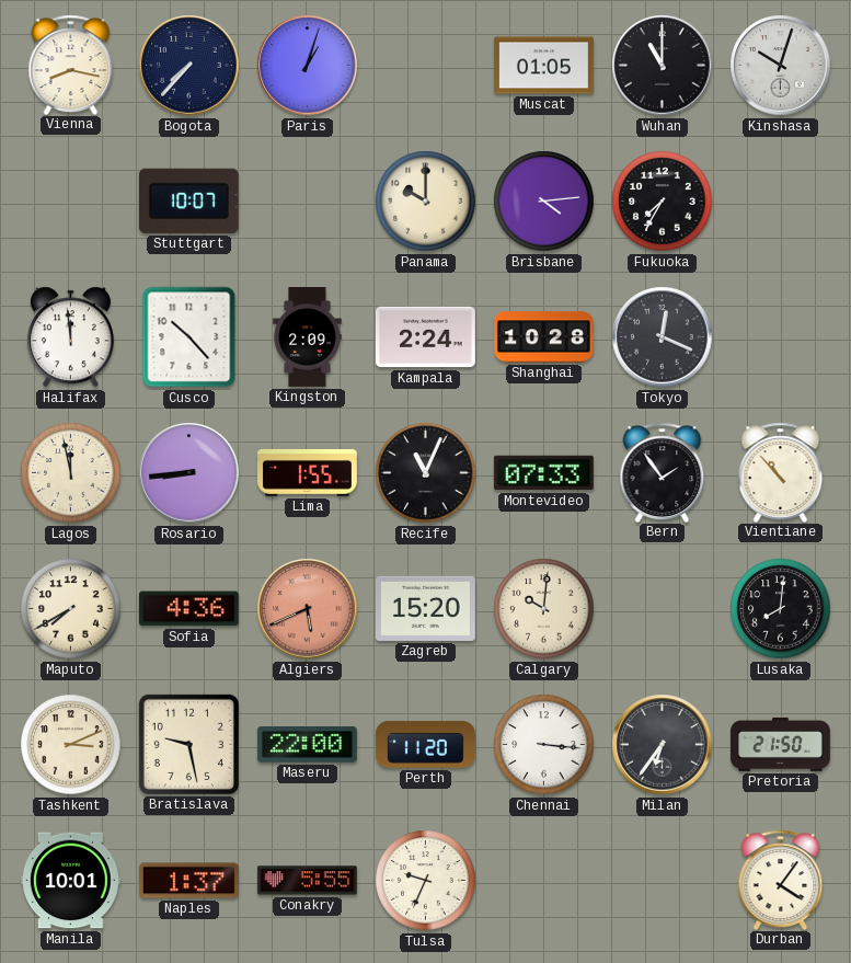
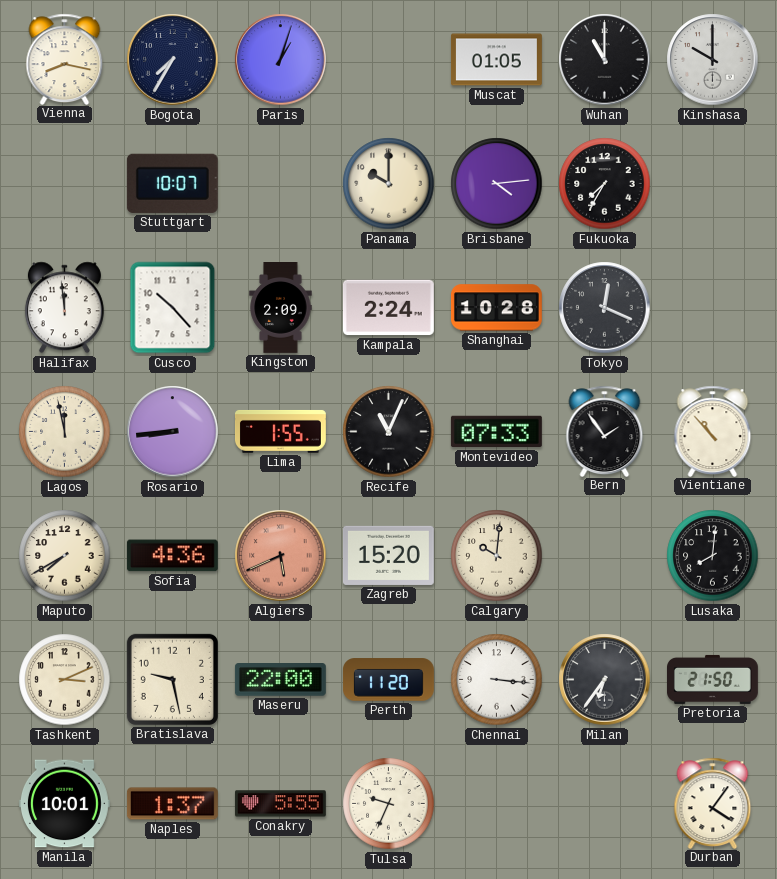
Bogota: 7:37 -> 7:35 (173, 60)
Kinshasa: 10:03 -> 10:00 (713, 60)
